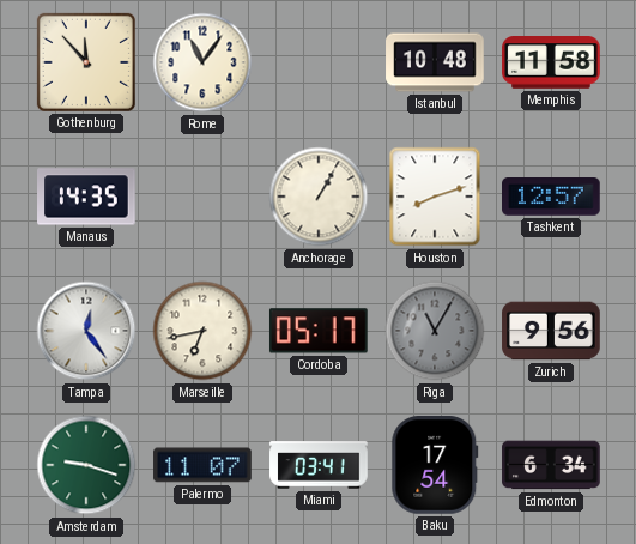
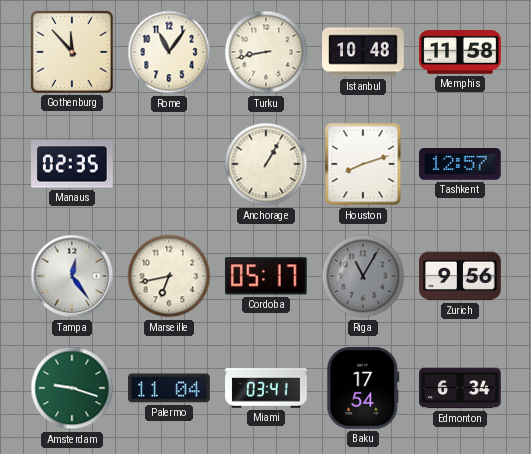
Turku: none -> 8:43 (266, 52)
Manaus: 14:35 -> 02:35 (73, 164)
Palermo: 11:07 -> 11:04 (169, 388)
